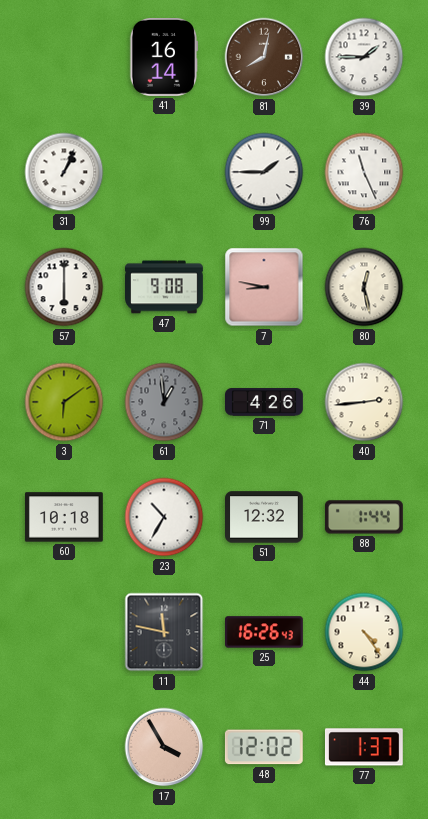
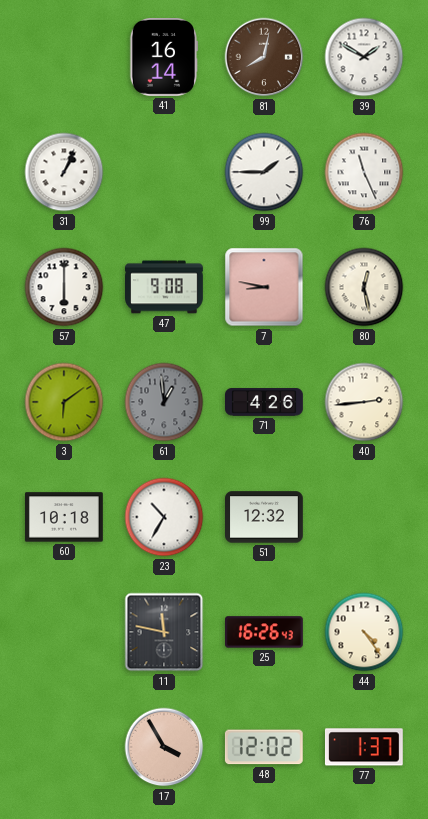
39: 1:45 -> 1:50 (364, 57)
88: 1:44 -> none (364, 517)
